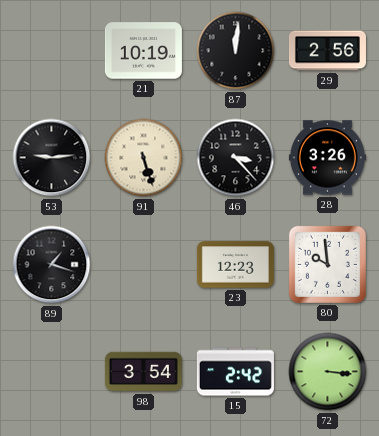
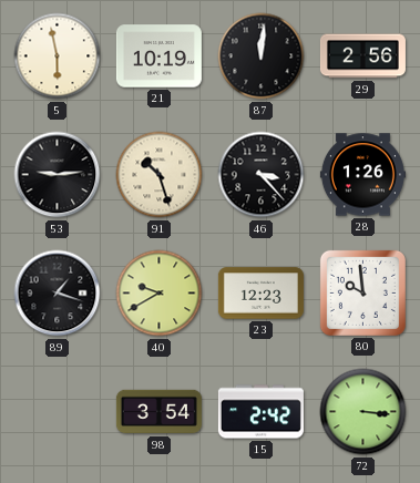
5: none -> 5:58 (58, 56)
91: 5:27 -> 10:27 (160, 175)
28: 3:26 -> 1:26 (362, 175)
40: none -> 9:40 (160, 294)
